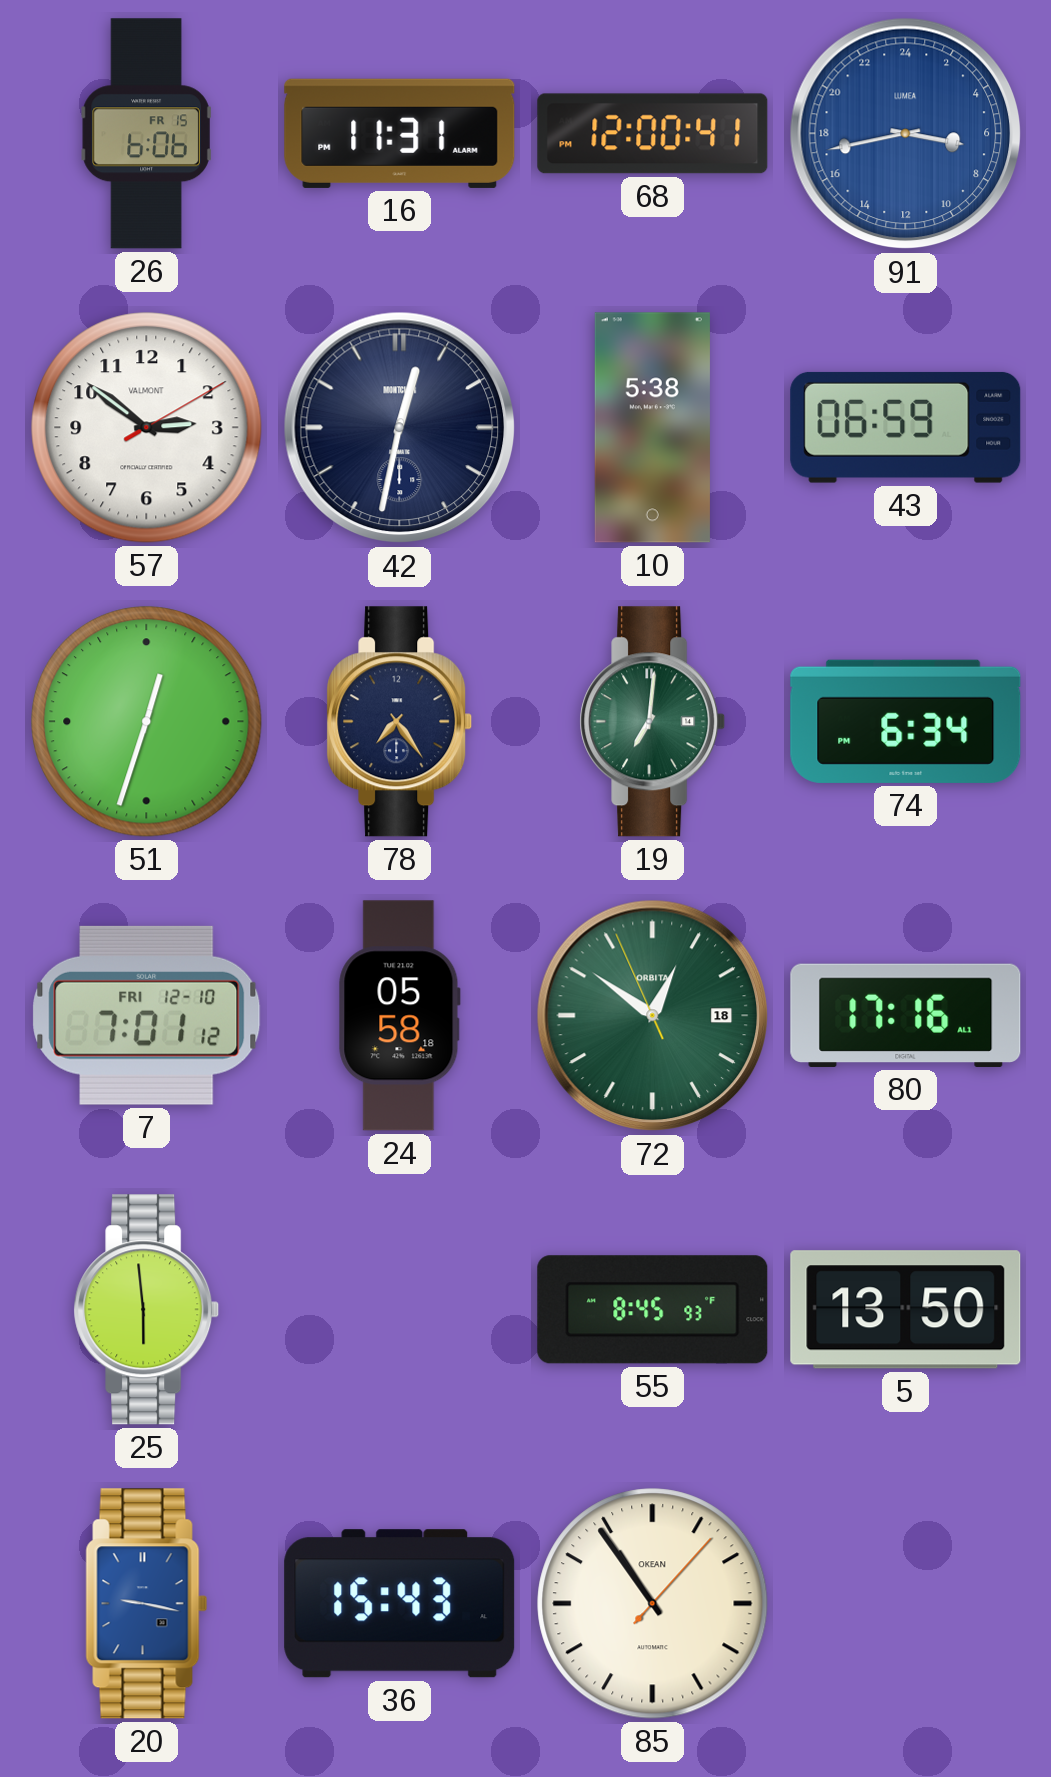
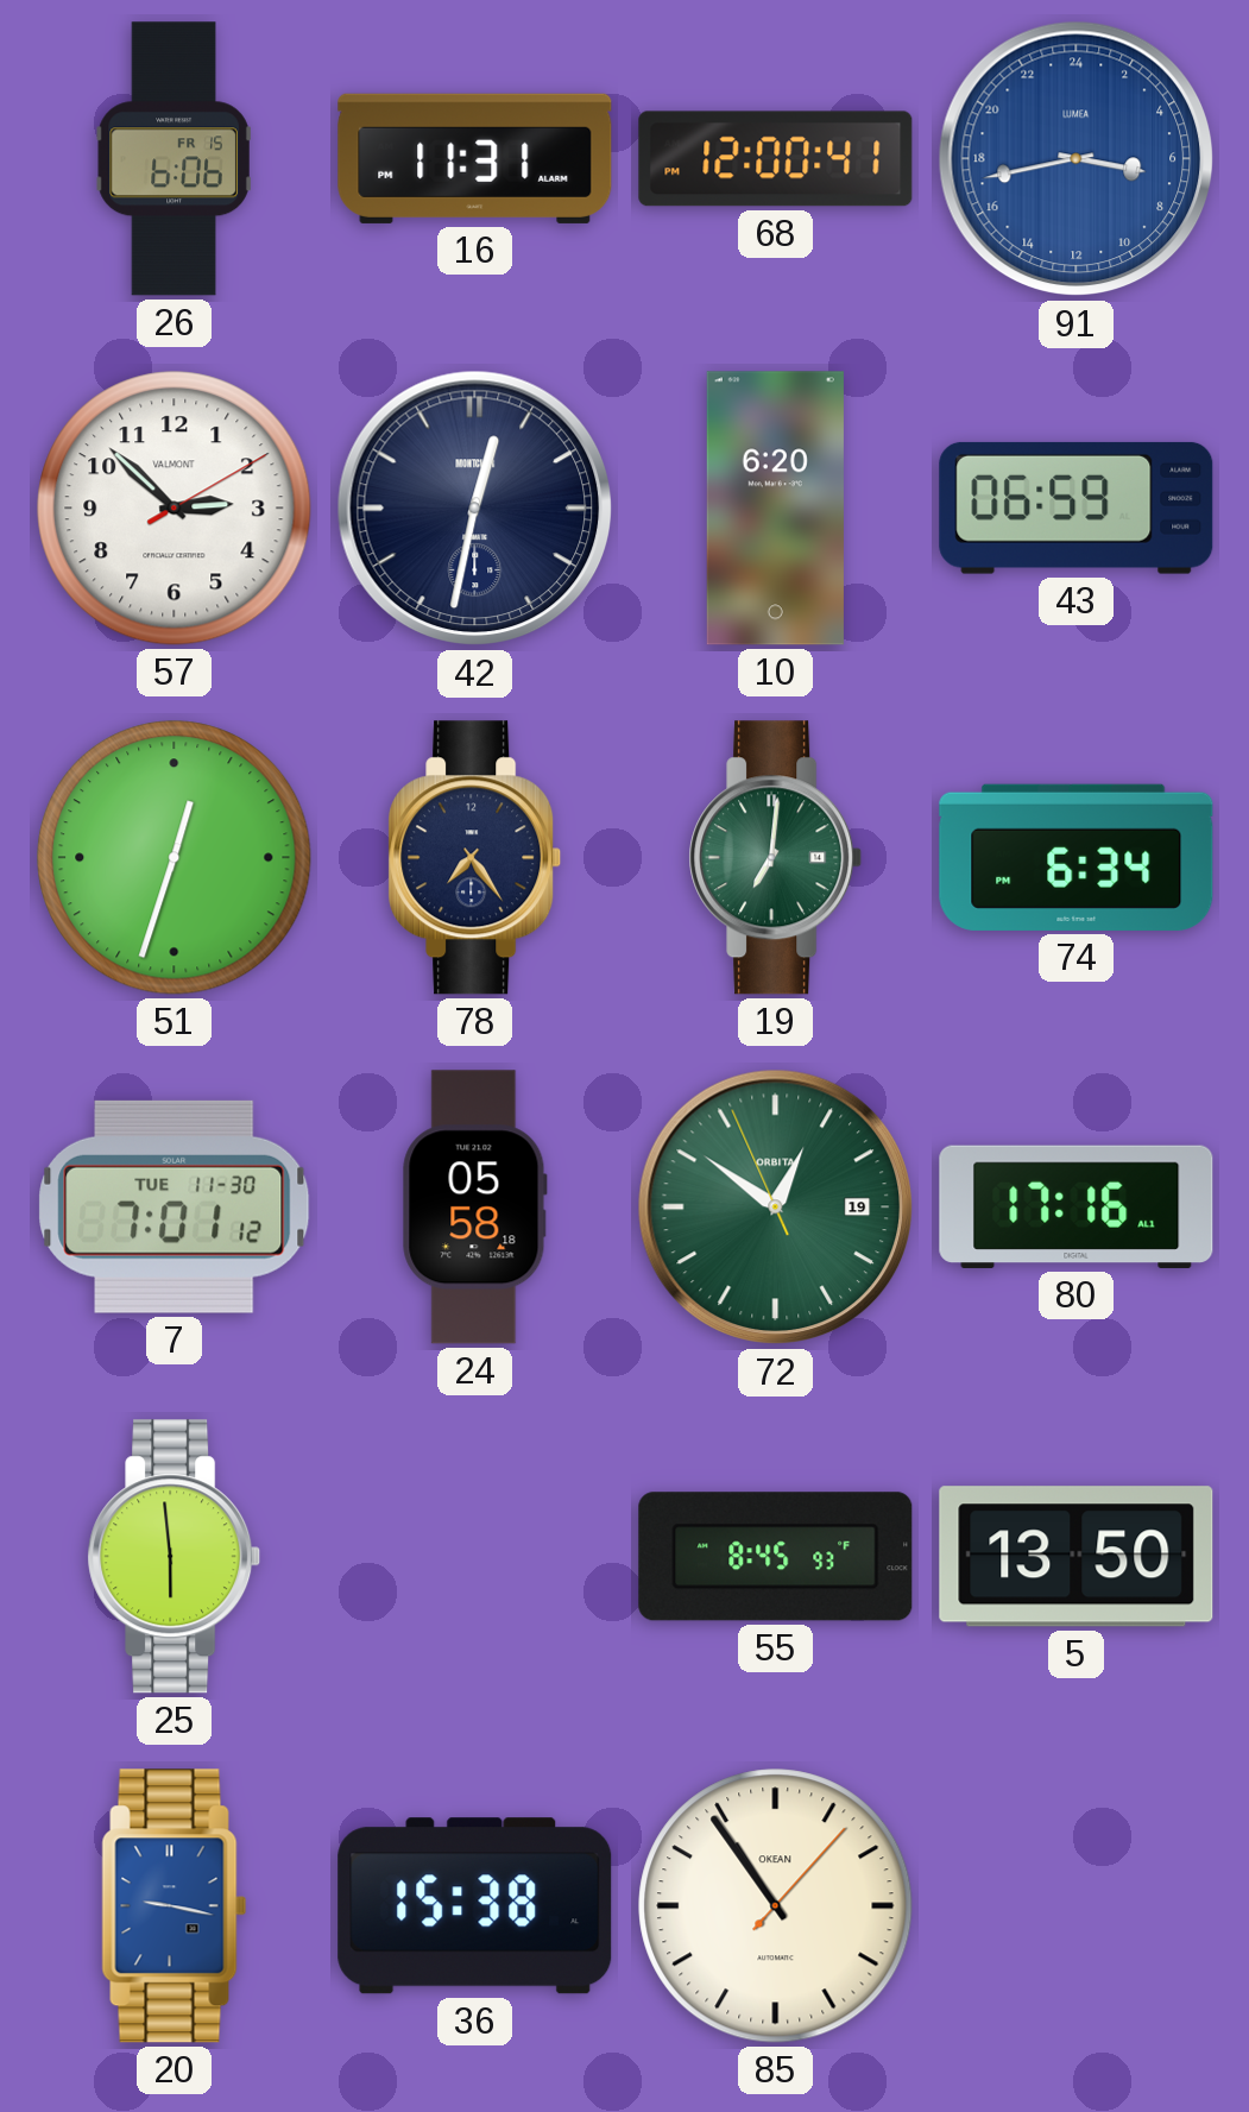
57: 2:51 -> 2:52 (175, 509)
10: 5:38 -> 6:20 (775, 509)
7 date: FRI 12-10 -> TUE 11-30 (175, 1206)
72 date: 18 -> 19 (776, 1208)
36: 15:43 -> 15:38 (475, 1906)
